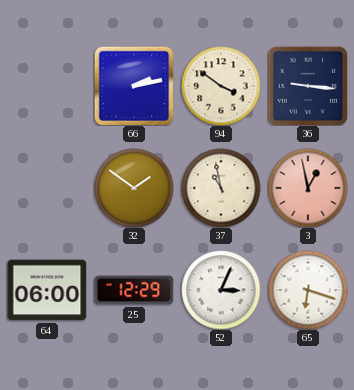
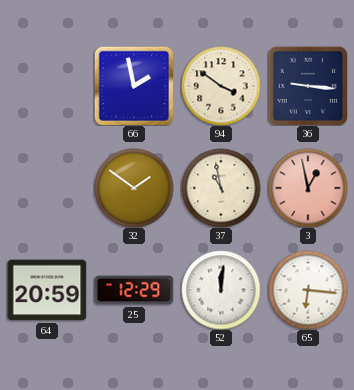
66: 2:13 -> 1:58 (134, 86)
64: 06:00 -> 20:59 (47, 290)
52: 3:04 -> 12:01 (221, 290)
65: 6:18 -> 6:16 (308, 290)
